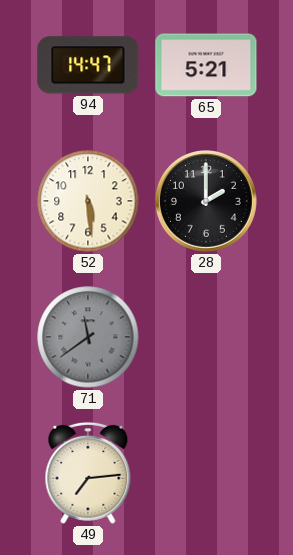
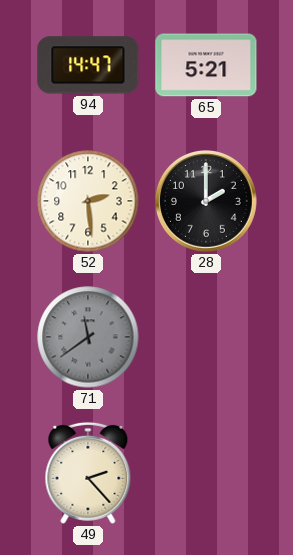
52: 5:29 -> 2:29 (88, 201)
49: 7:14 -> 2:23 (88, 473)
